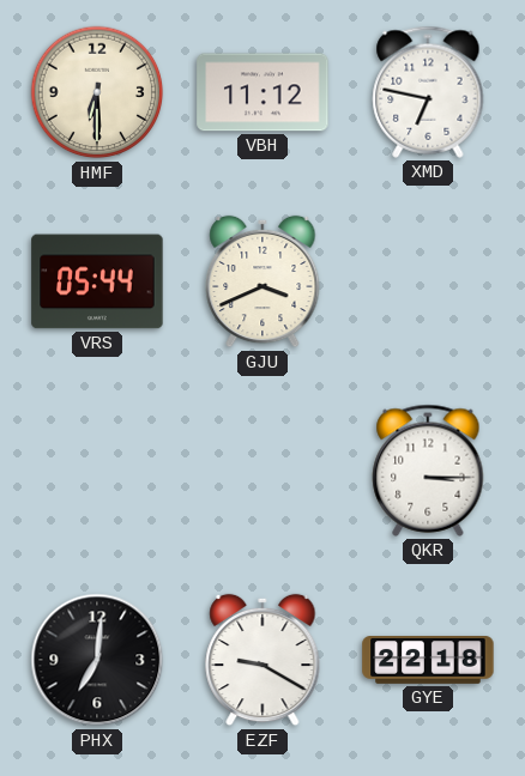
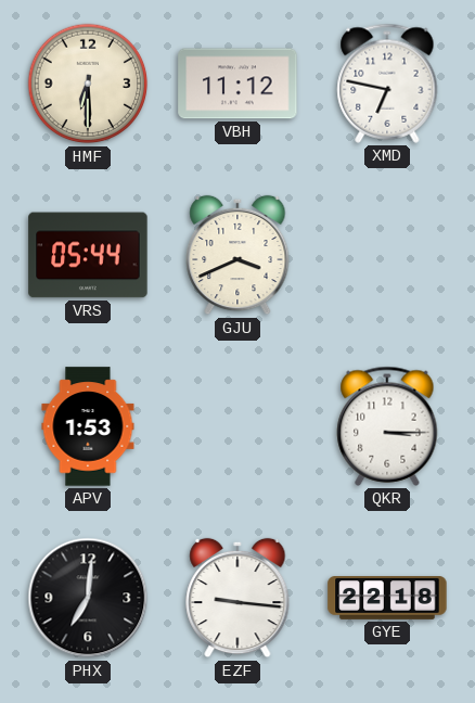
APV: none -> 1:53 (88, 426)
EZF: 9:20 -> 9:16 (237, 598)
